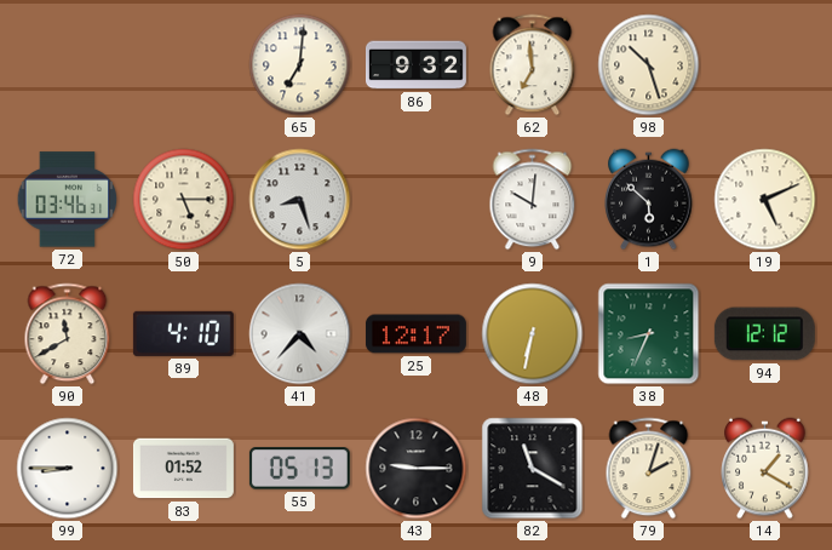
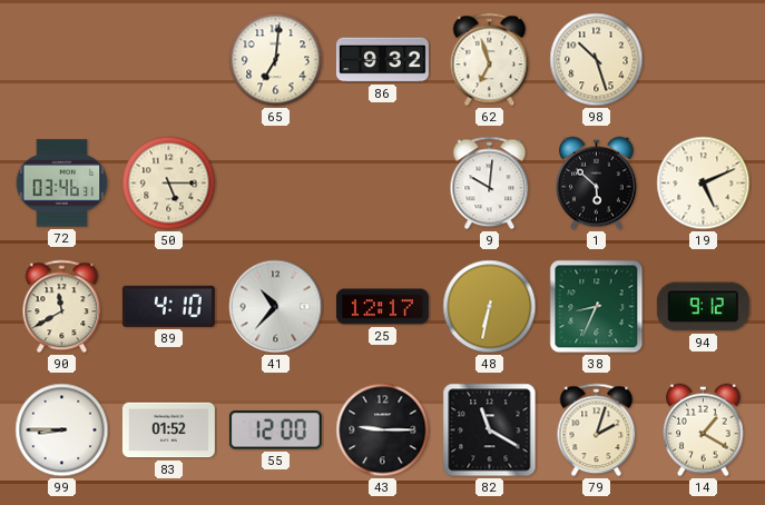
62: 6:59 -> 6:57 (490, 60)
5: 8:27 -> none (300, 200)
41: 4:37 -> 10:37 (276, 307)
94: 12:12 -> 9:12 (703, 307)
55: 05:13 -> 12:00 (275, 430)
